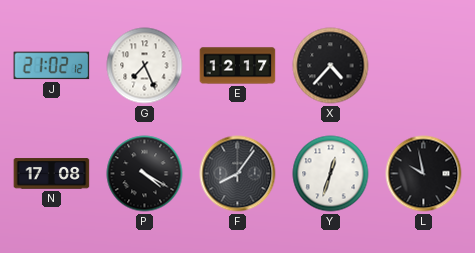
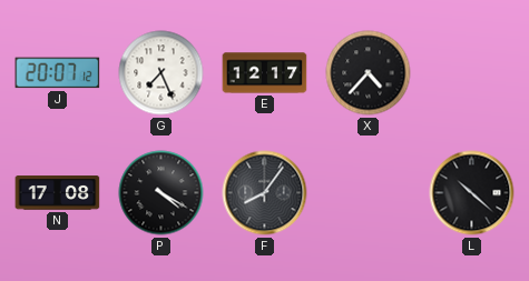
J: 21:02 -> 20:07 (58, 73)
Y: 12:33 -> none (331, 174)
L: 9:58 -> 10:22 (472, 193)
